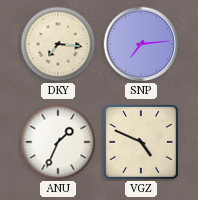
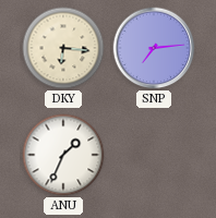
DKY: 7:16 -> 6:16 (63, 48)
VGZ: 4:49 -> none (142, 143)
